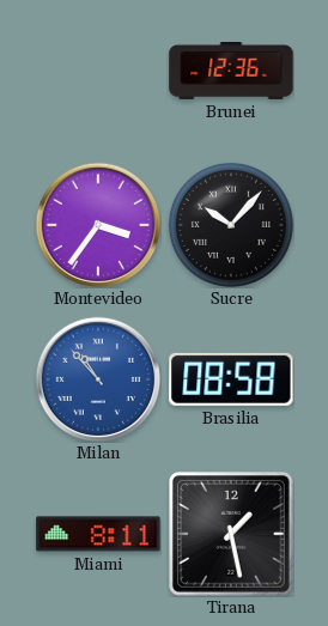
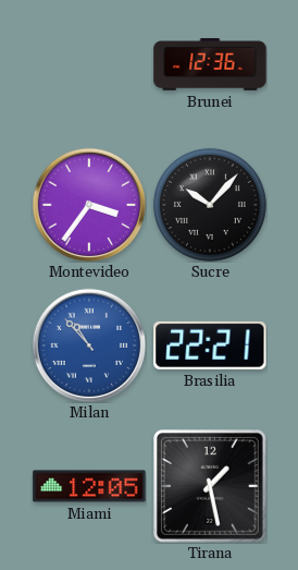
Brasilia: 08:58 -> 22:21 (210, 345)
Miami: 8:11 -> 12:05 (89, 486)
